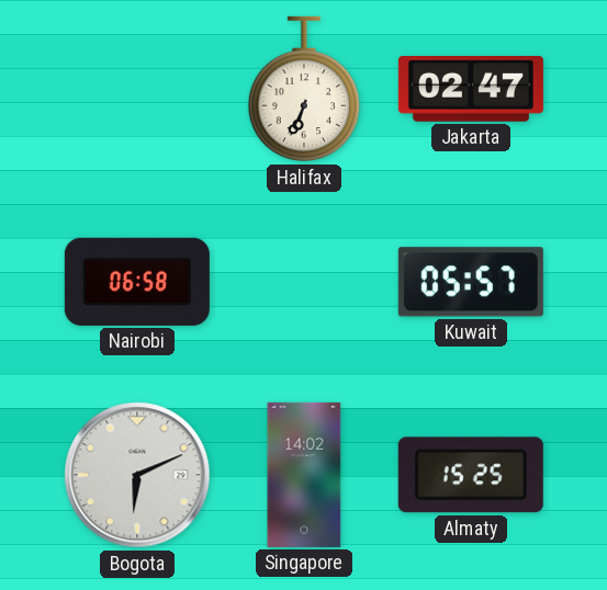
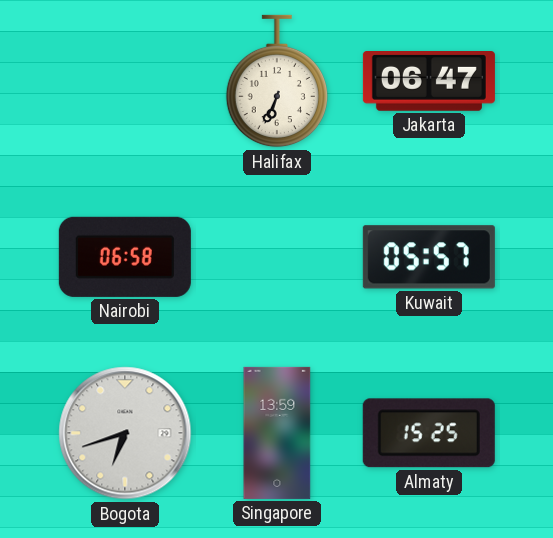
Jakarta: 02:47 -> 06:47 (429, 82)
Bogota: 6:11 -> 6:42 (125, 433)
Singapore: 14:02 -> 13:59 (277, 433)
